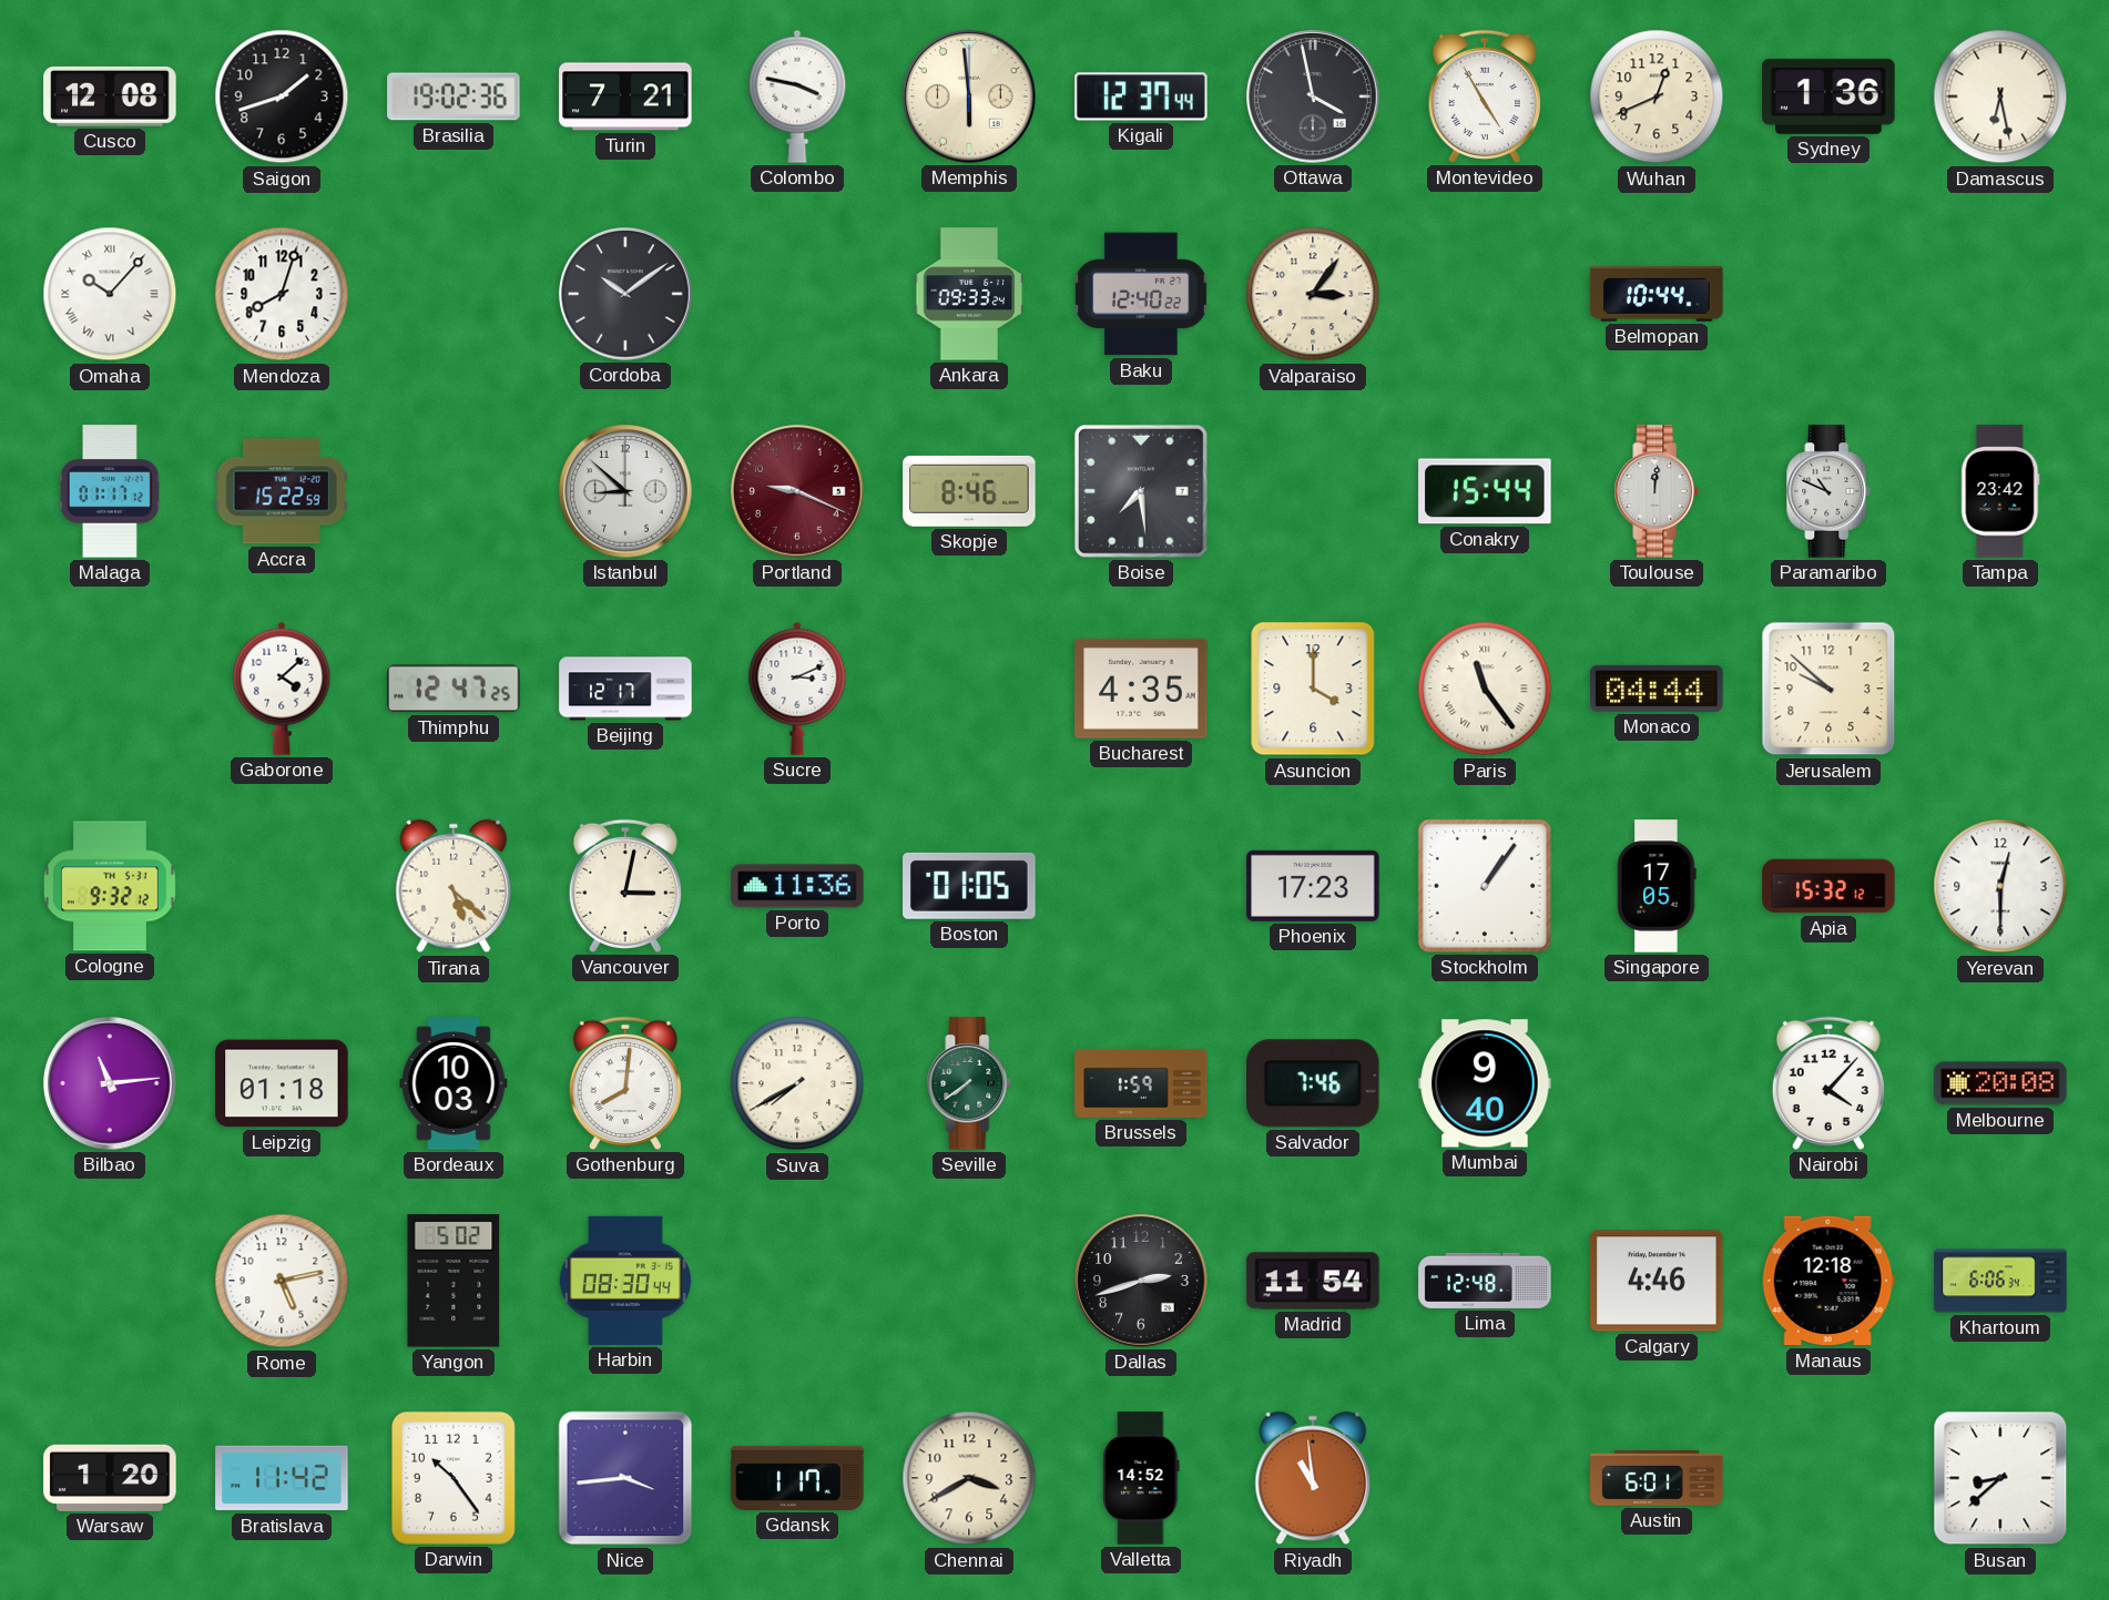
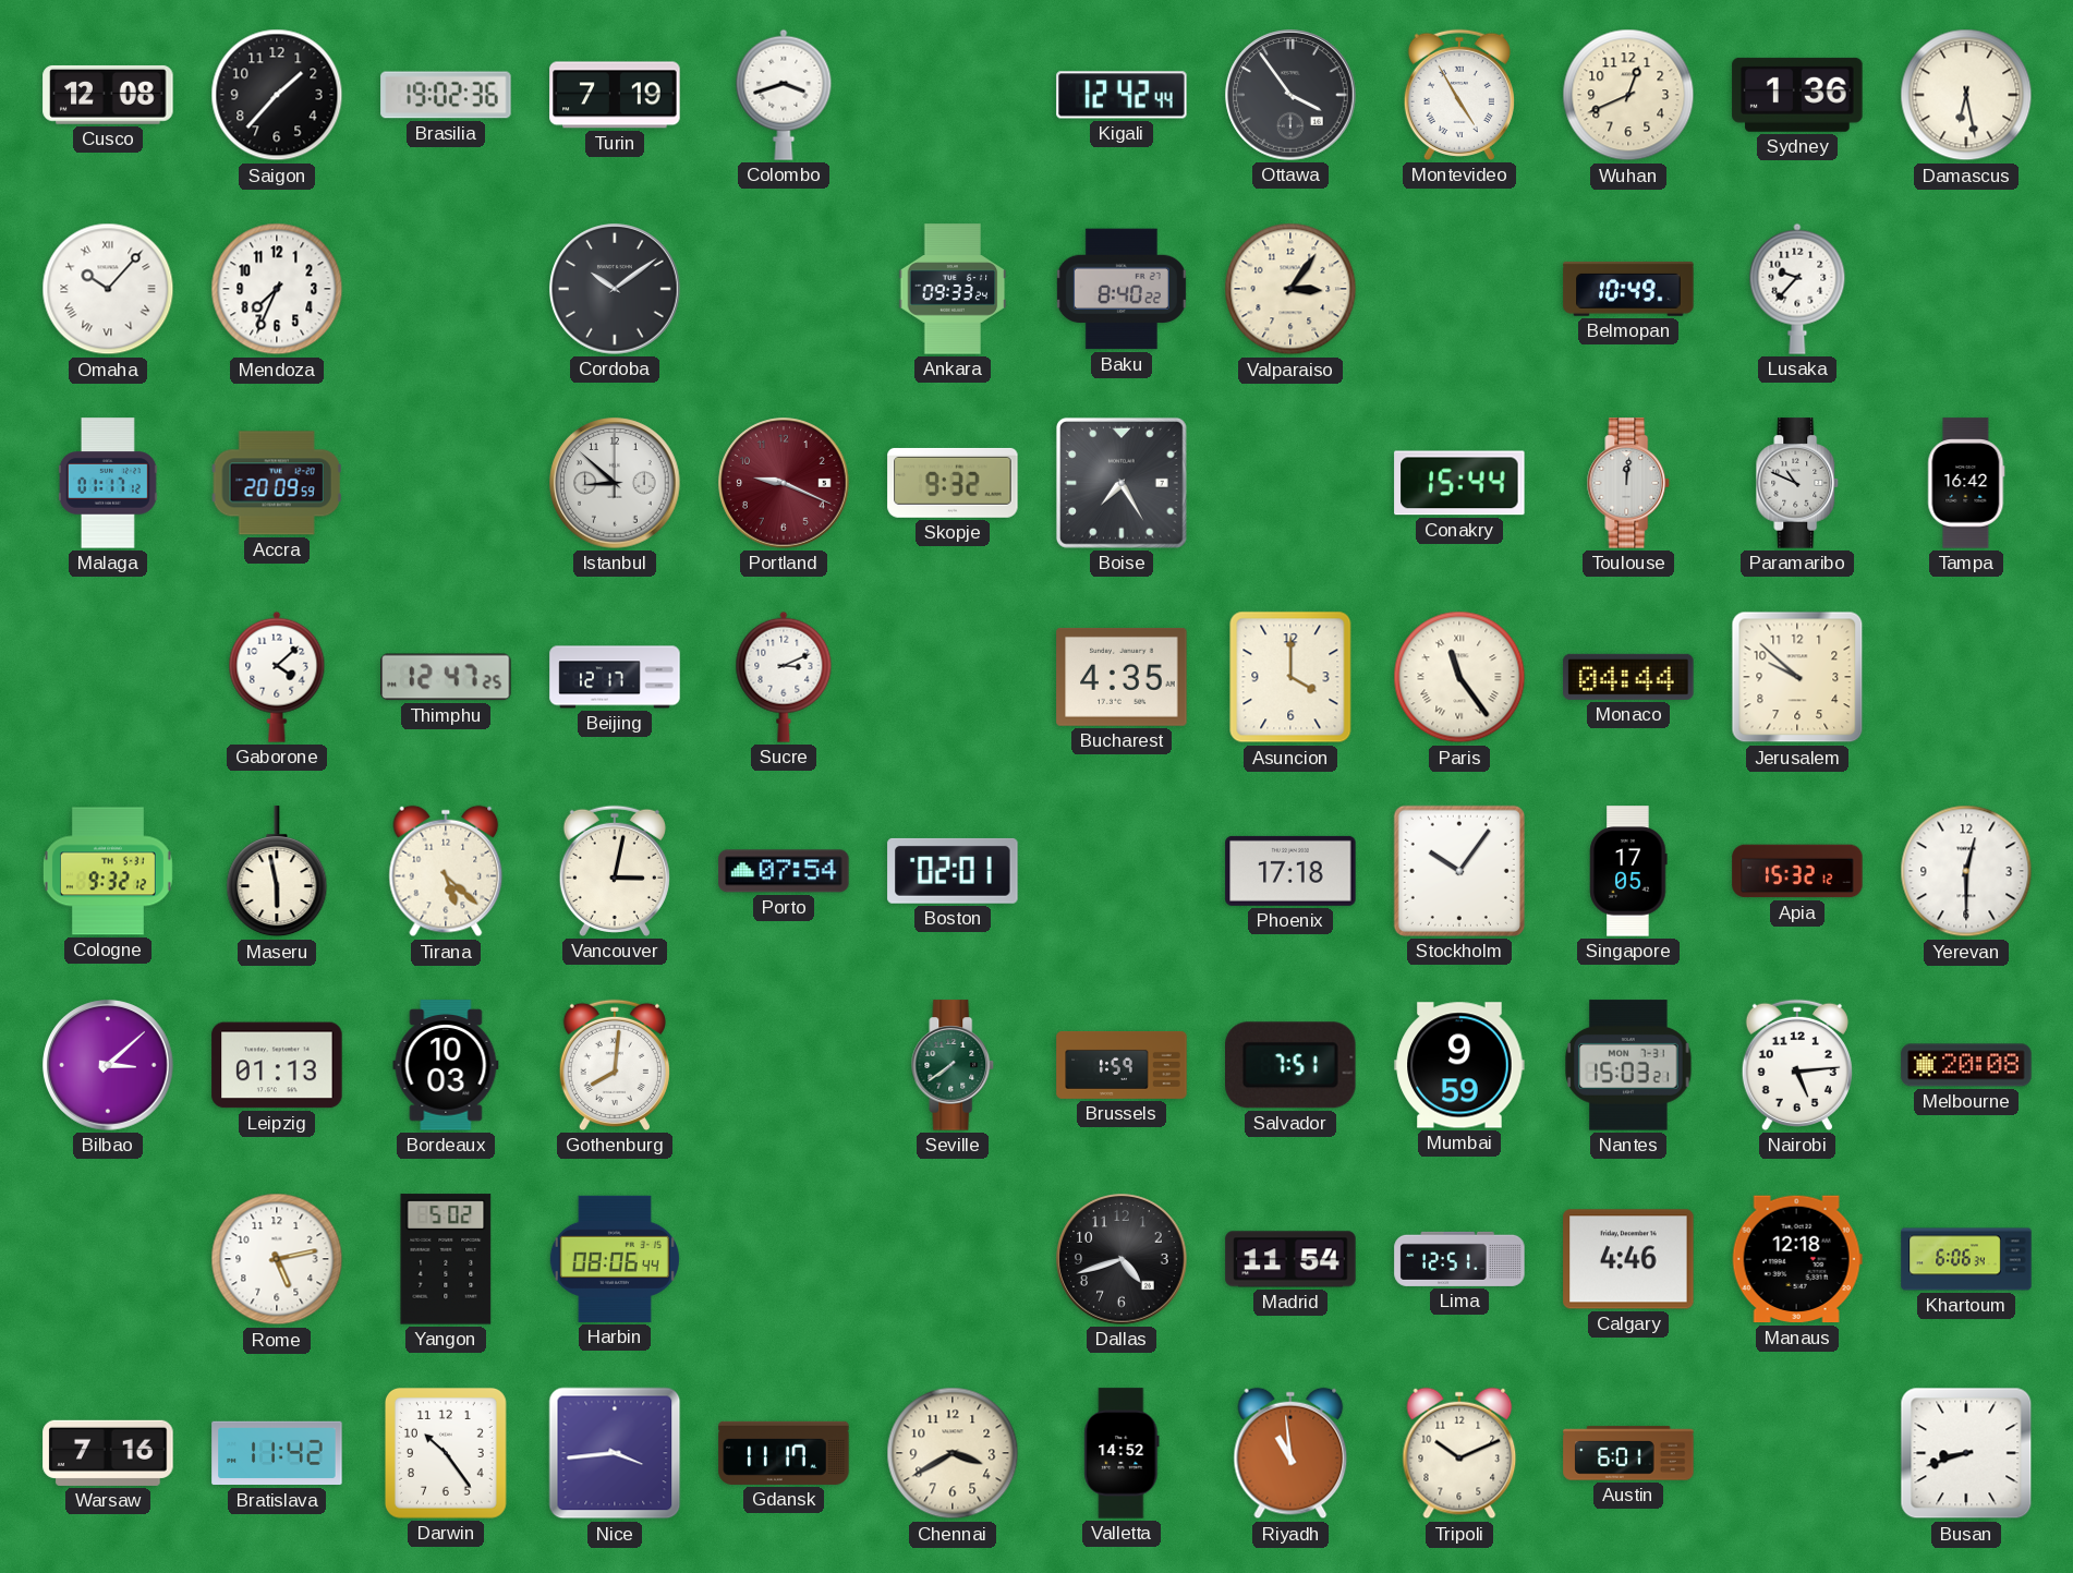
Saigon: 1:42 -> 1:37 (277, 95)
Turin: 7:21 -> 7:19 (615, 95)
Colombo: 3:47 -> 3:42 (784, 95)
Memphis: 5:59 -> none (969, 96)
Kigali: 12:37 -> 12:42 (1122, 95)
Ottawa: 3:58 -> 3:54 (1290, 95)
Mendoza: 8:03 -> 7:34 (277, 289)
Baku: 12:40 -> 8:40 (1122, 289)
Belmopan: 10:44 -> 10:49 (1628, 289)
Lusaka: none -> 9:37 (1797, 289)
Accra: 15:22 -> 20:09 (277, 483)
Skopje: 8:46 -> 9:32 (953, 483)
Boise: 7:29 -> 7:25 (1122, 483)
Tampa: 23:42 -> 16:42 (1966, 483)
Maseru: none -> 5:58 (277, 872)
Porto: 11:36 -> 07:54 (784, 871)
Boston: 01:05 -> 02:01 (953, 871)
Phoenix: 17:23 -> 17:18 (1290, 871)
Stockholm: 1:06 -> 10:06 (1459, 871)
Bilbao: 11:14 -> 3:08 (108, 1065)
Leipzig: 01:18 -> 01:13 (277, 1065)
Suva: 7:40 -> none (797, 1083)
Salvador: 7:46 -> 7:51 (1292, 1065)
Mumbai: 9:40 -> 9:59 (1459, 1065)
Nantes: none -> 15:03 (1628, 1065)
Nairobi: 4:07 -> 5:14 (1797, 1065)
Harbin: 08:30 -> 08:06 (615, 1259)
Dallas: 2:42 -> 4:42 (1122, 1259)
Lima: 12:48 -> 12:51 (1459, 1259)
Warsaw: 1:20 -> 7:16 (108, 1453)
Gdansk: 1:17 -> 11:17 (784, 1453)
Tripoli: none -> 10:11 (1459, 1453)
Busan: 8:38 -> 8:42 (1966, 1453)
